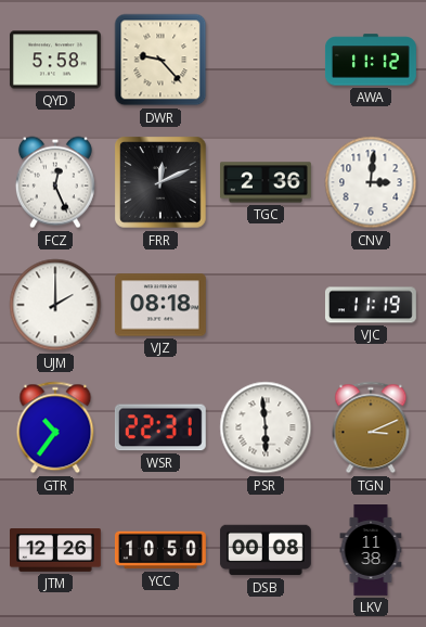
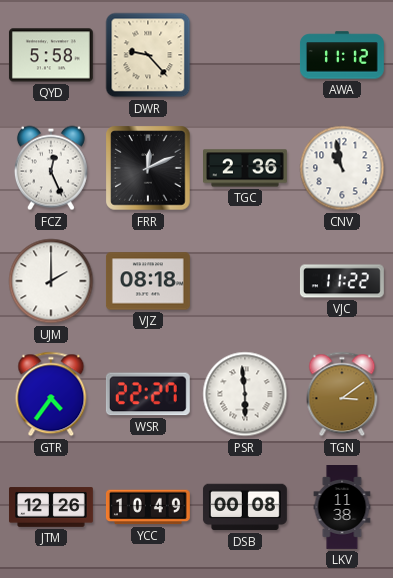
CNV: 3:01 -> 10:58 (342, 168)
VJC: 11:19 -> 11:22 (342, 281)
GTR: 10:36 -> 4:36 (51, 394)
WSR: 22:31 -> 22:27 (148, 394)
TGN: 3:11 -> 3:09 (342, 394)
YCC: 10:50 -> 10:49 (148, 507)
